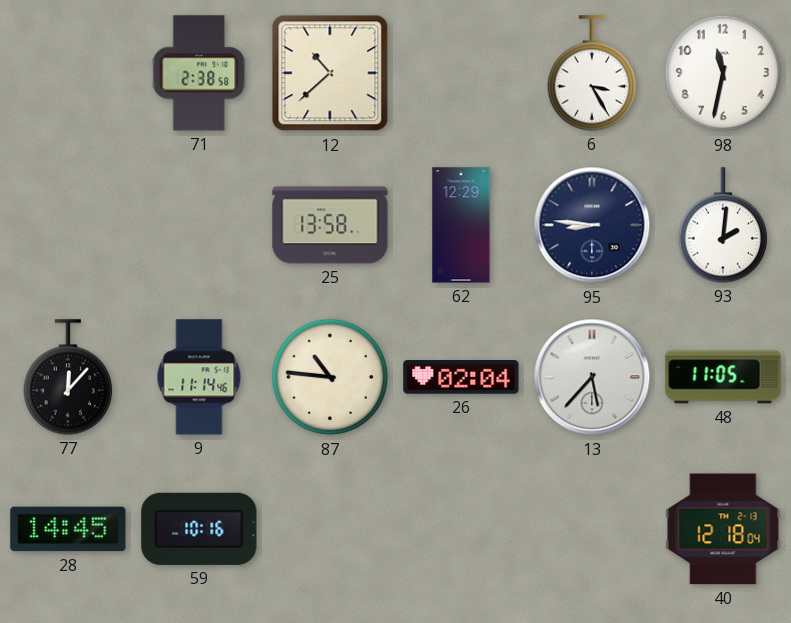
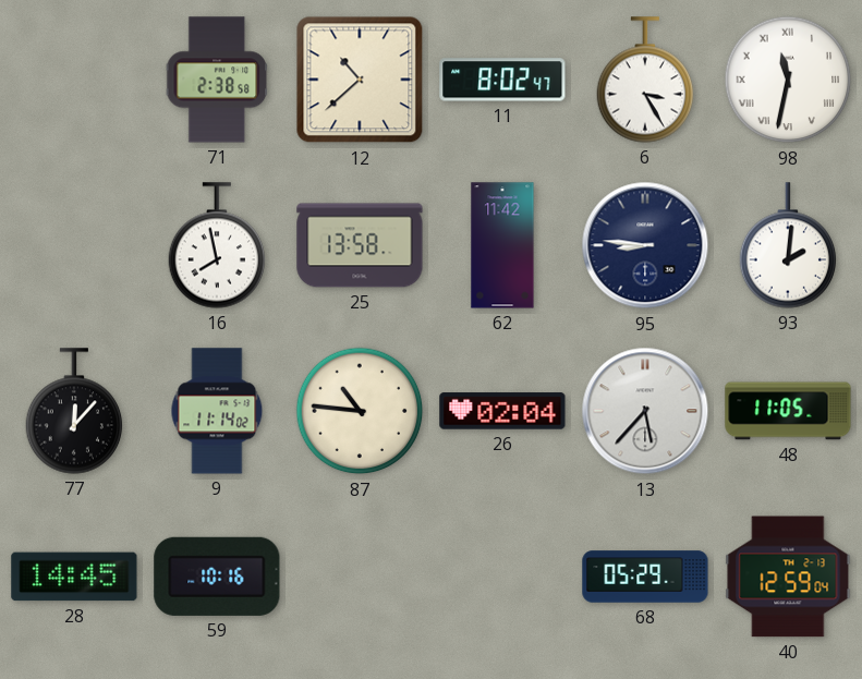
11: none -> 8:02 (502, 80)
98 numerals: Arabic -> Roman (788, 80)
16: none -> 7:58 (217, 245)
62: 12:29 -> 11:42 (502, 245)
9: 11:14:46 -> 11:14:02 (217, 411)
68: none -> 05:29 (645, 577)
40: 12:18 -> 12:59 (788, 577)
